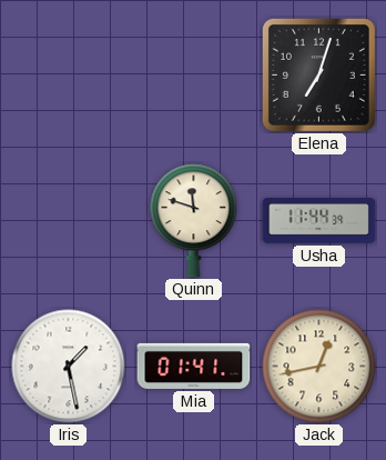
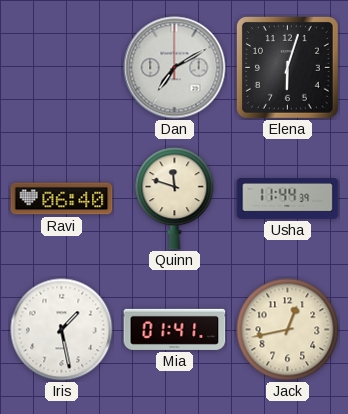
Dan: none -> 7:10 (175, 68)
Elena: 7:03 -> 6:03 (287, 67)
Ravi: none -> 06:40 (62, 199)
